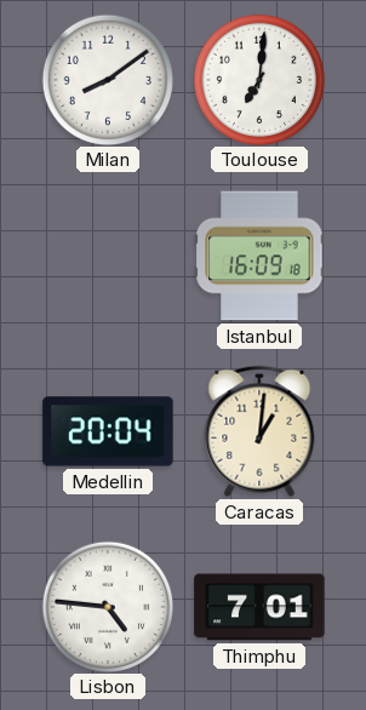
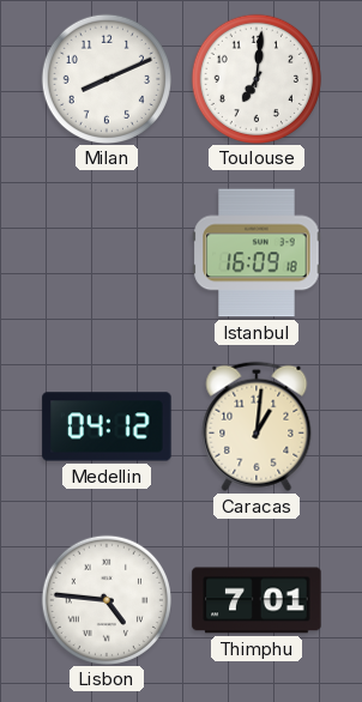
Milan: 8:09 -> 8:11 (105, 78)
Medellin: 20:04 -> 04:12 (107, 426)
